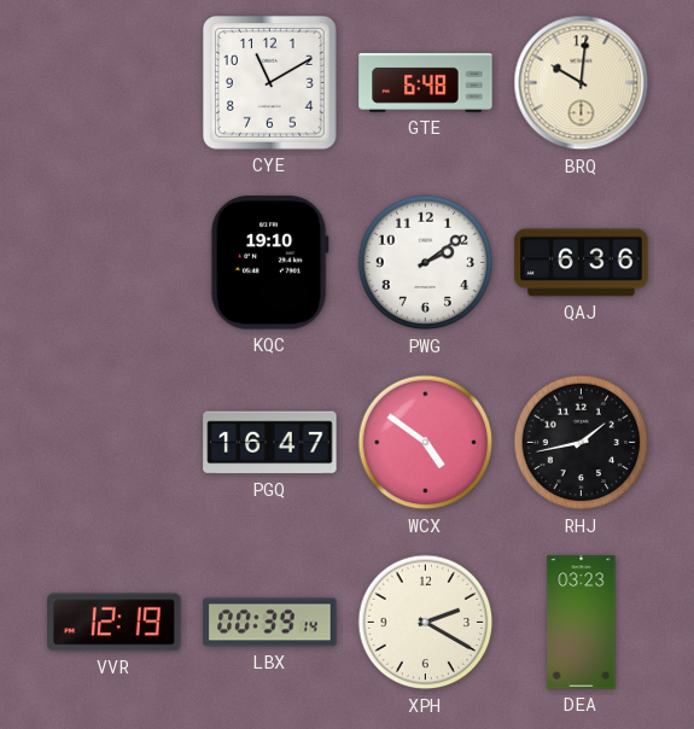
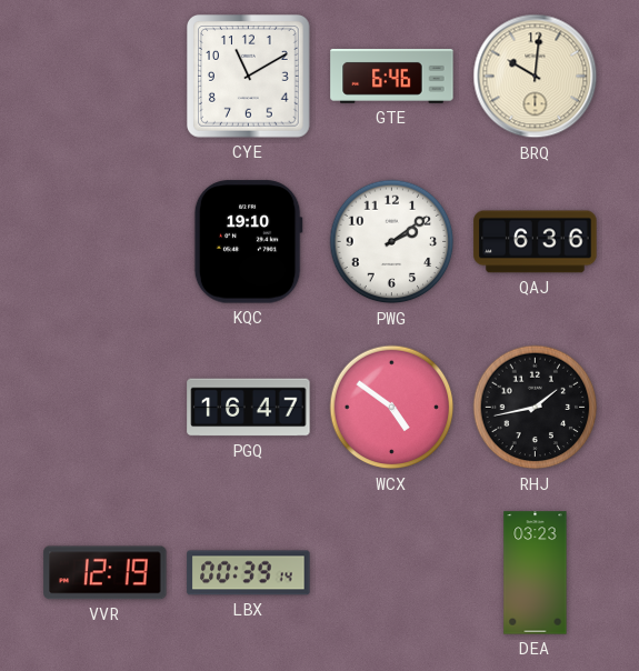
GTE: 6:48 -> 6:46 (392, 76)
XPH: 2:20 -> none (426, 623)
